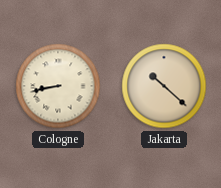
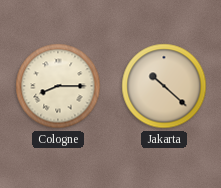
Cologne: 8:43 -> 8:15 (58, 86)
